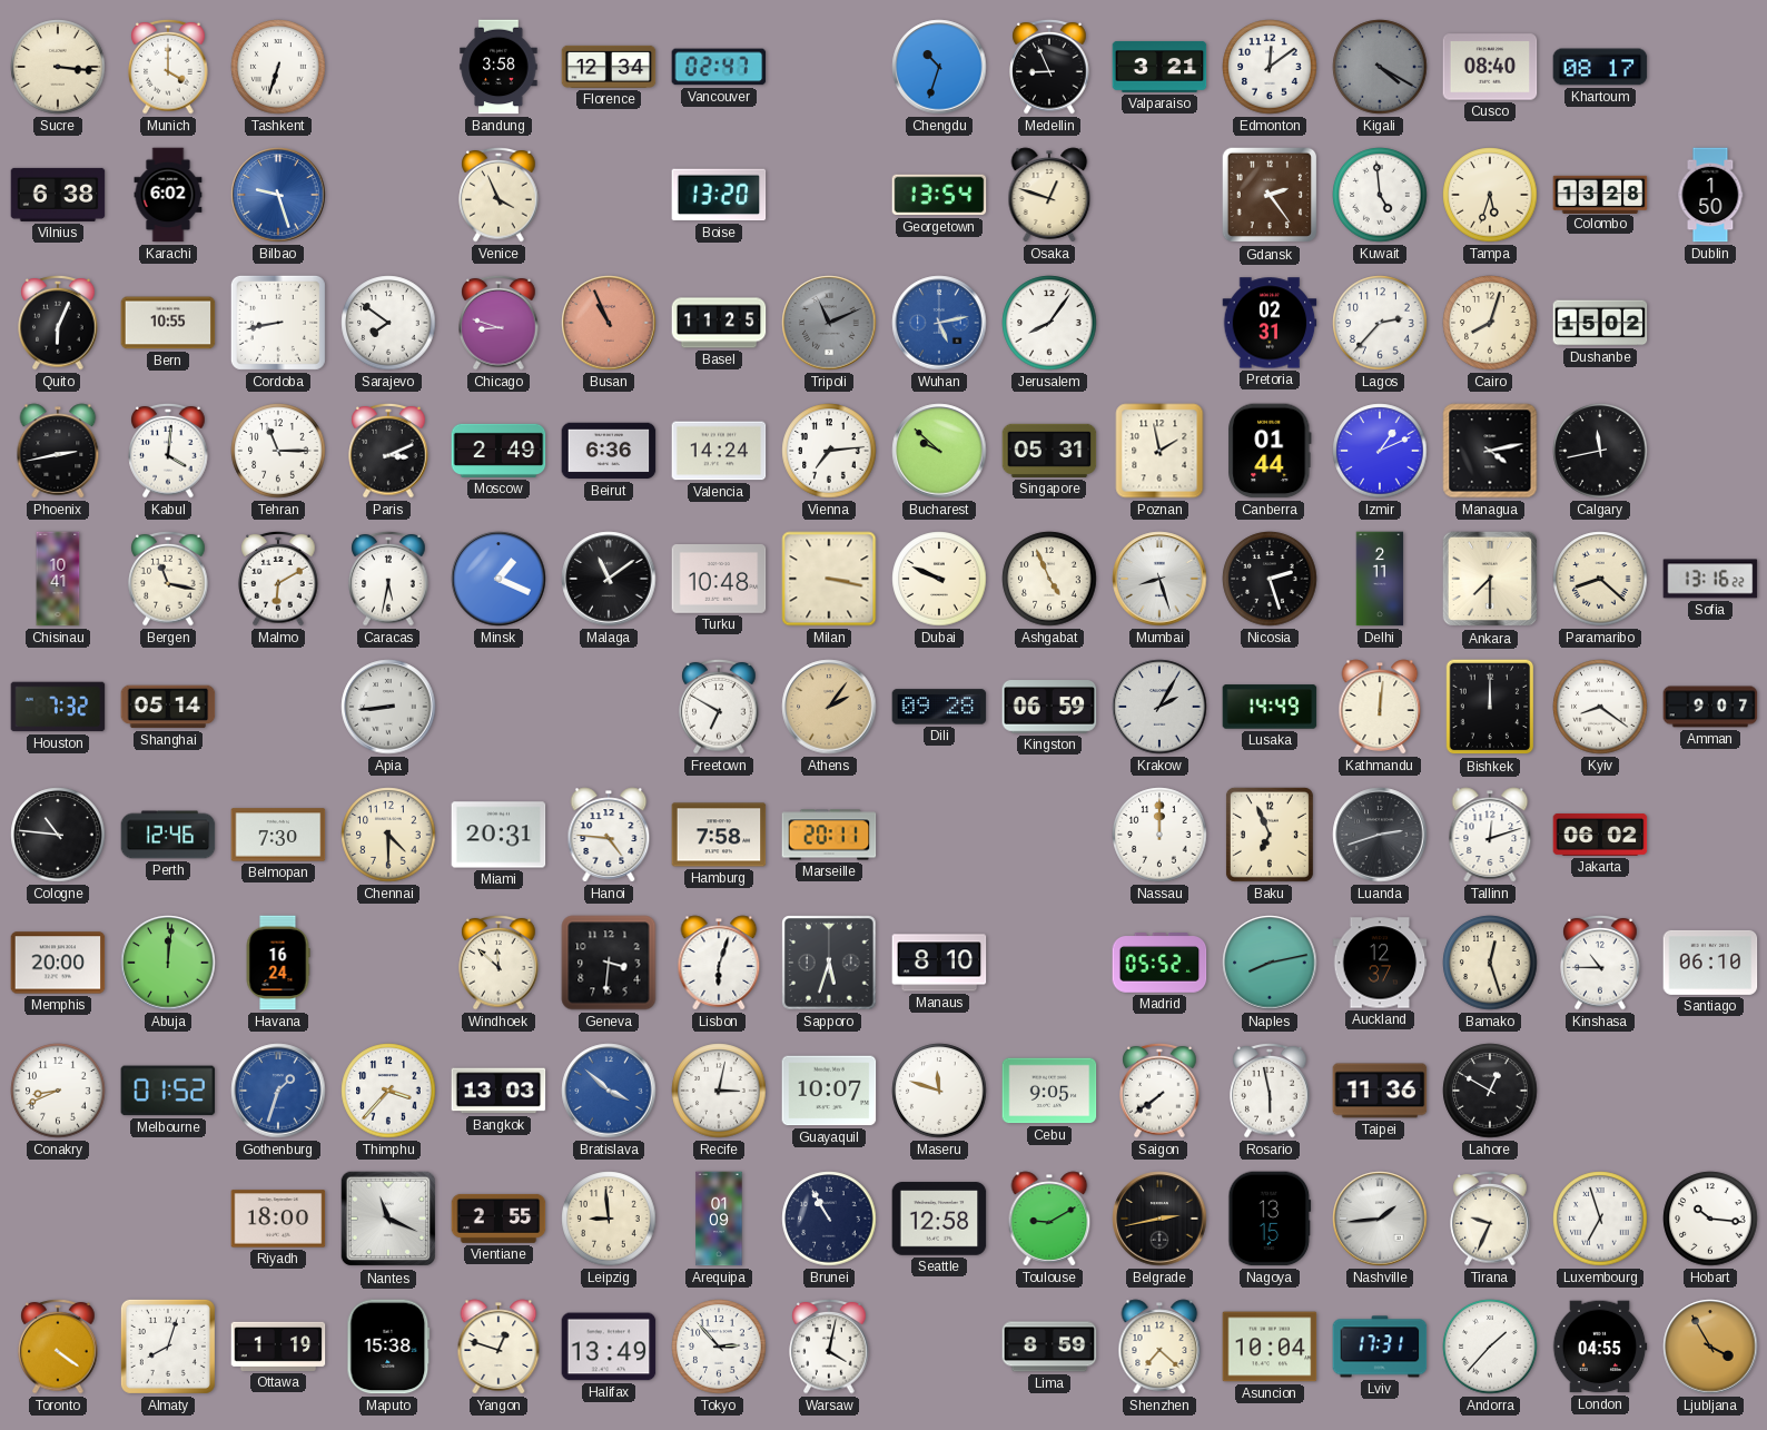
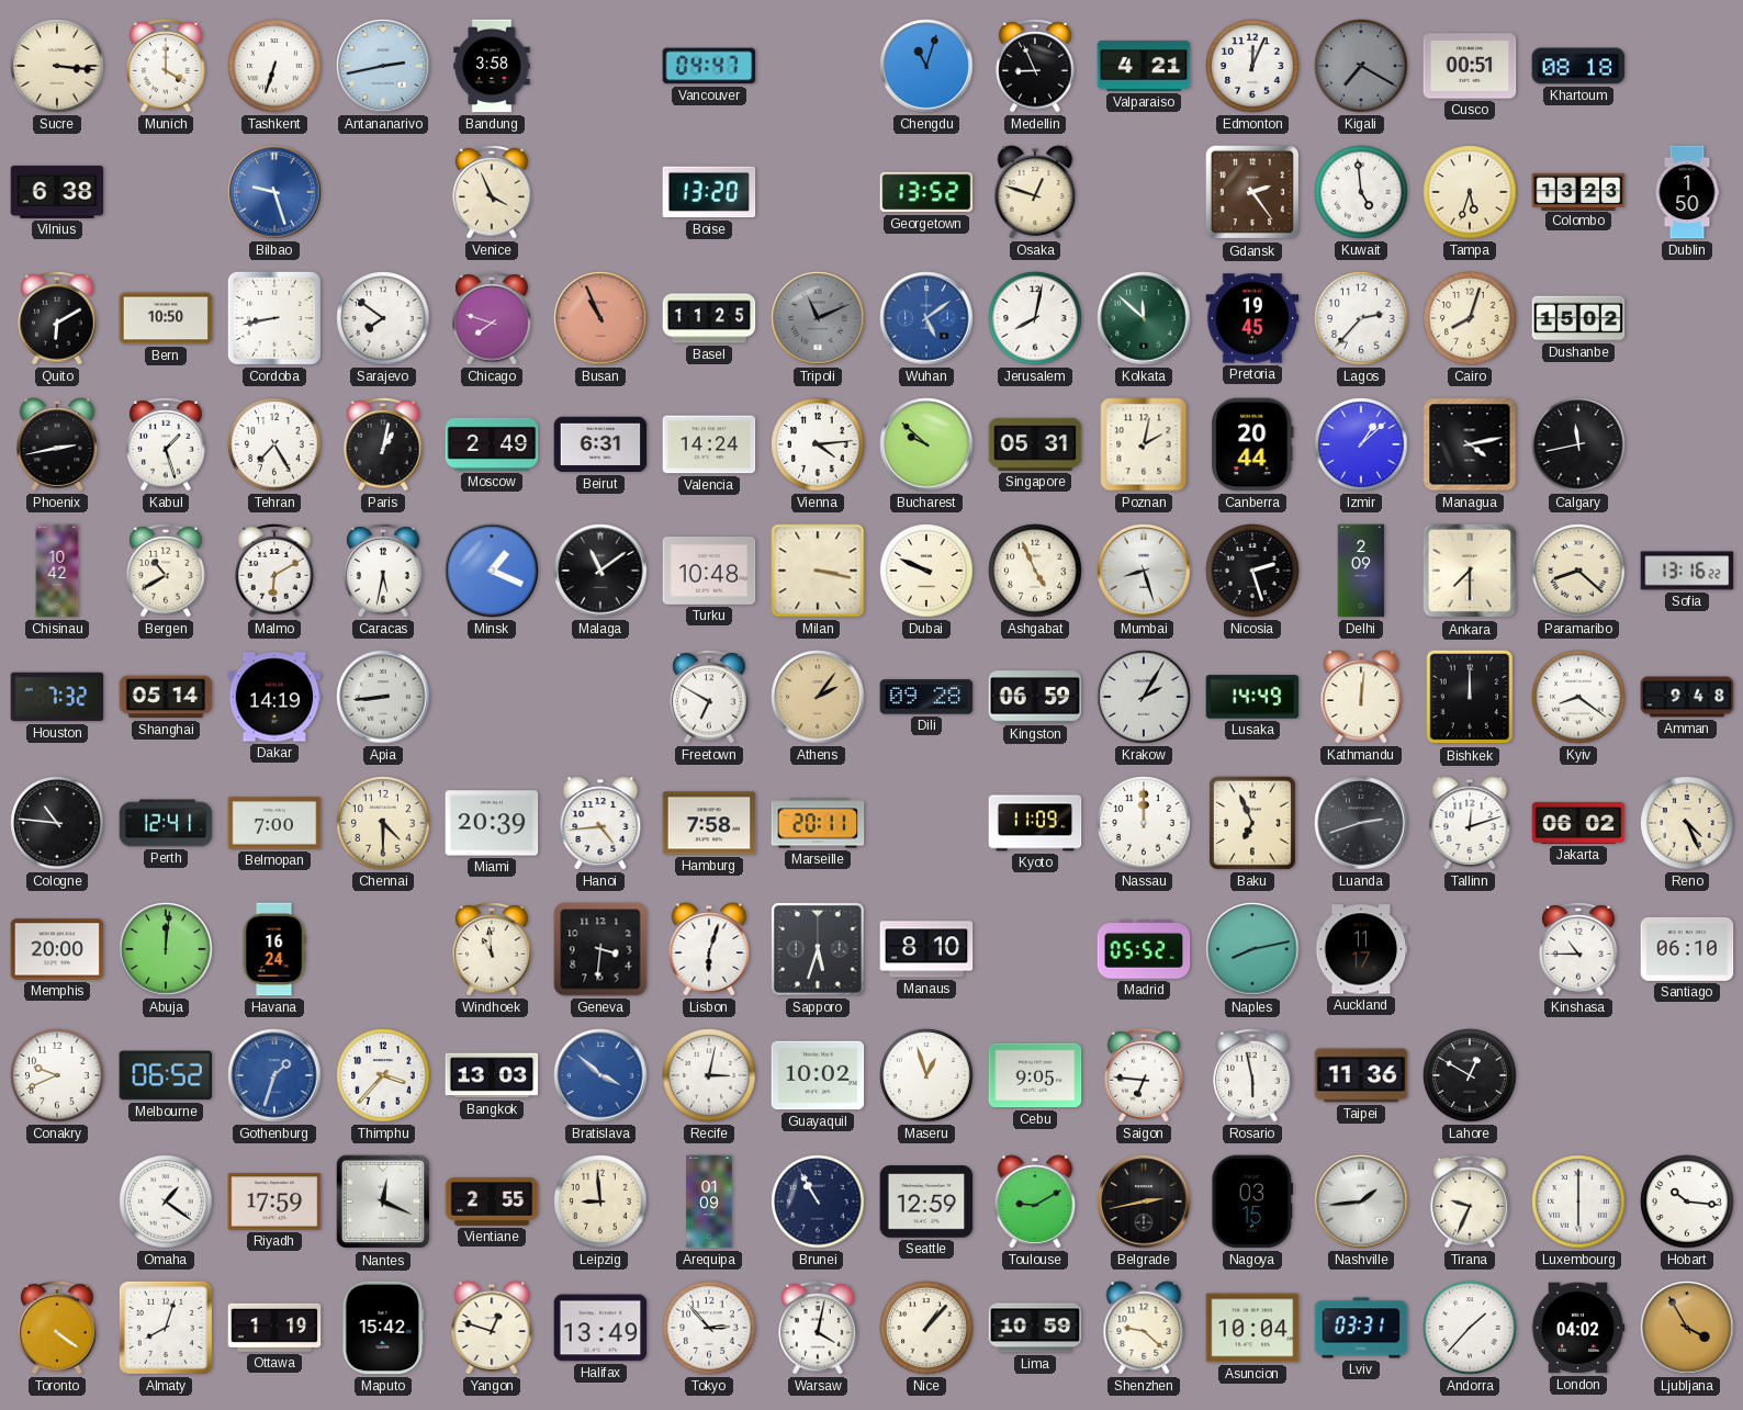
Antananarivo: none -> 2:43 (383, 66)
Florence: 12:34 -> none (609, 67)
Vancouver: 02:47 -> 04:47 (709, 66)
Chengdu: 10:33 -> 11:03 (926, 66)
Valparaiso: 3:21 -> 4:21 (1144, 66)
Edmonton: 12:09 -> 12:04 (1252, 66)
Kigali: 4:20 -> 7:20 (1361, 66)
Cusco: 08:40 -> 00:51 (1470, 66)
Khartoum: 08:17 -> 08:18 (1578, 66)
Karachi: 6:02 -> none (168, 195)
Georgetown: 13:54 -> 13:52 (926, 192)
Colombo: 13:28 -> 13:23 (1578, 191)
Quito: 6:04 -> 6:10 (57, 318)
Bern: 10:55 -> 10:50 (166, 318)
Chicago: 8:48 -> 7:48 (492, 318)
Wuhan: 5:13 -> 5:09 (926, 318)
Jerusalem: 8:06 -> 8:02 (1035, 318)
Kolkata: none -> 11:52 (1144, 318)
Pretoria: 02:31 -> 19:45 (1252, 318)
Kabul: 4:01 -> 1:27 (166, 444)
Tehran: 11:15 -> 7:25 (274, 444)
Paris: 3:11 -> 1:02 (383, 444)
Beirut: 6:36 -> 6:31 (600, 444)
Vienna: 7:14 -> 4:14 (818, 444)
Poznan: 1:58 -> 2:02 (1144, 444)
Canberra: 01:44 -> 20:44 (1252, 444)
Izmir: 1:11 -> 1:08 (1361, 444)
Chisinau: 10:41 -> 10:42 (57, 571)
Bergen: 11:17 -> 10:40 (166, 571)
Delhi: 2:11 -> 2:09 (1361, 571)
Dakar: none -> 14:19 (274, 697)
Amman: 9:07 -> 9:48 (1687, 697)
Perth: 12:46 -> 12:41 (166, 823)
Belmopan: 7:30 -> 7:00 (274, 823)
Miami: 20:31 -> 20:39 (492, 823)
Hanoi: 4:46 -> 4:44 (600, 823)
Kyoto: none -> 11:09 (1035, 823)
Reno: none -> 4:26 (1687, 823)
Windhoek: 11:52 -> 10:59 (492, 949)
Auckland: 12:37 -> 11:17 (1361, 949)
Bamako: 12:27 -> none (1490, 963)
Conakry: 8:41 -> 9:41 (57, 1075)
Melbourne: 01:52 -> 06:52 (166, 1075)
Guayaquil: 10:07 -> 10:02 (818, 1075)
Maseru: 11:48 -> 12:57 (926, 1075)
Saigon: 7:39 -> 6:46 (1144, 1075)
Omaha: none -> 1:21 (166, 1202)
Riyadh: 18:00 -> 17:59 (274, 1202)
Nantes: 11:19 -> 12:19 (383, 1202)
Seattle: 12:58 -> 12:59 (926, 1202)
Nagoya: 13:15 -> 03:15 (1252, 1202)
Luxembourg: 6:57 -> 6:00 (1578, 1202)
Maputo: 15:38 -> 15:42 (383, 1328)
Nice: none -> 1:07 (926, 1328)
Lima: 8:59 -> 10:59 (1035, 1328)
Shenzhen: 7:22 -> 9:22 (1144, 1328)
Lviv: 17:31 -> 03:31 (1361, 1328)
London: 04:55 -> 04:02 (1578, 1328)
